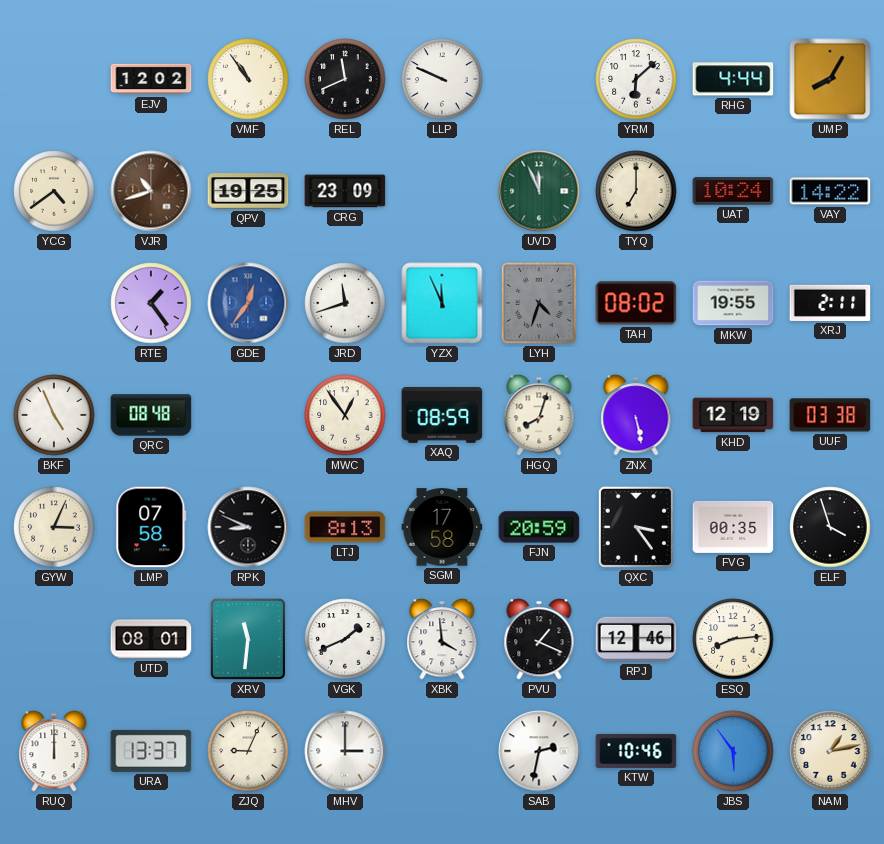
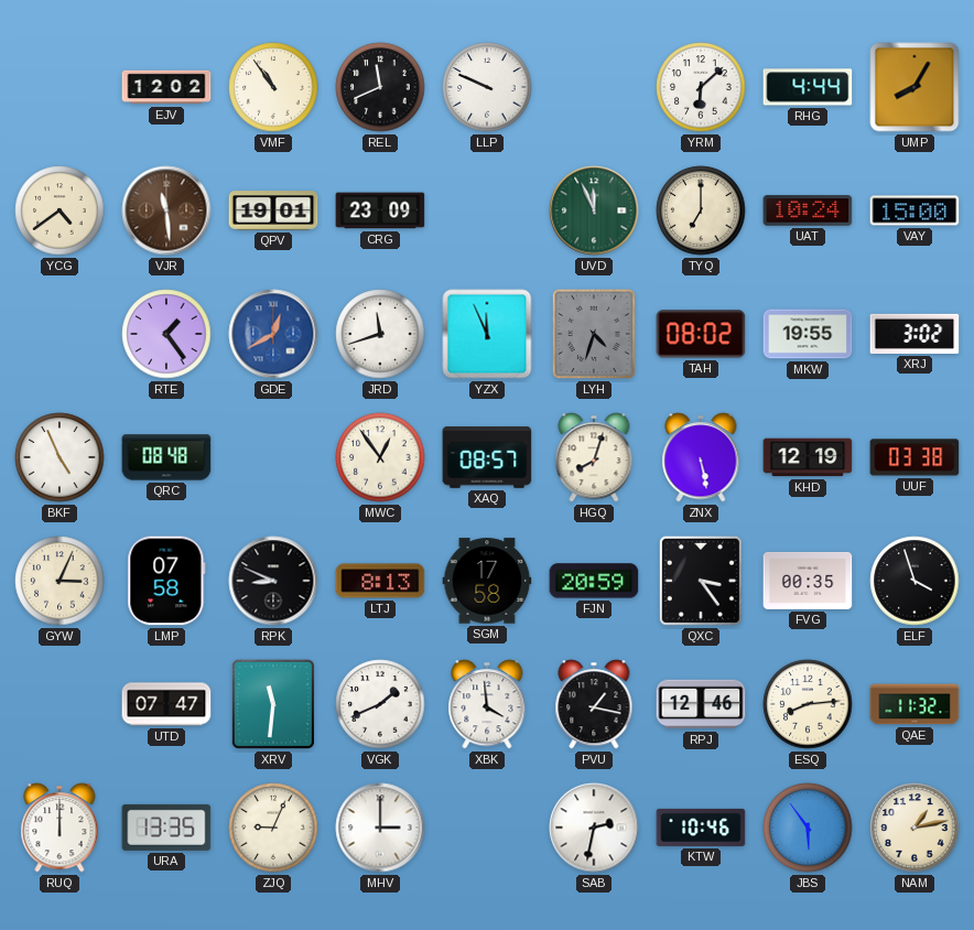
VJR: 10:42 -> 11:29 (166, 210)
QPV: 19:25 -> 19:01 (273, 210)
VAY: 14:22 -> 15:00 (915, 210)
GDE: 12:36 -> 12:40 (273, 334)
XRJ: 2:11 -> 3:02 (915, 334)
XAQ: 08:59 -> 08:57 (487, 457)
UTD: 08:01 -> 07:47 (166, 704)
PVU: 1:19 -> 1:17 (594, 704)
QAE: none -> 11:32 (915, 704)
URA: 13:37 -> 13:35 (166, 828)
